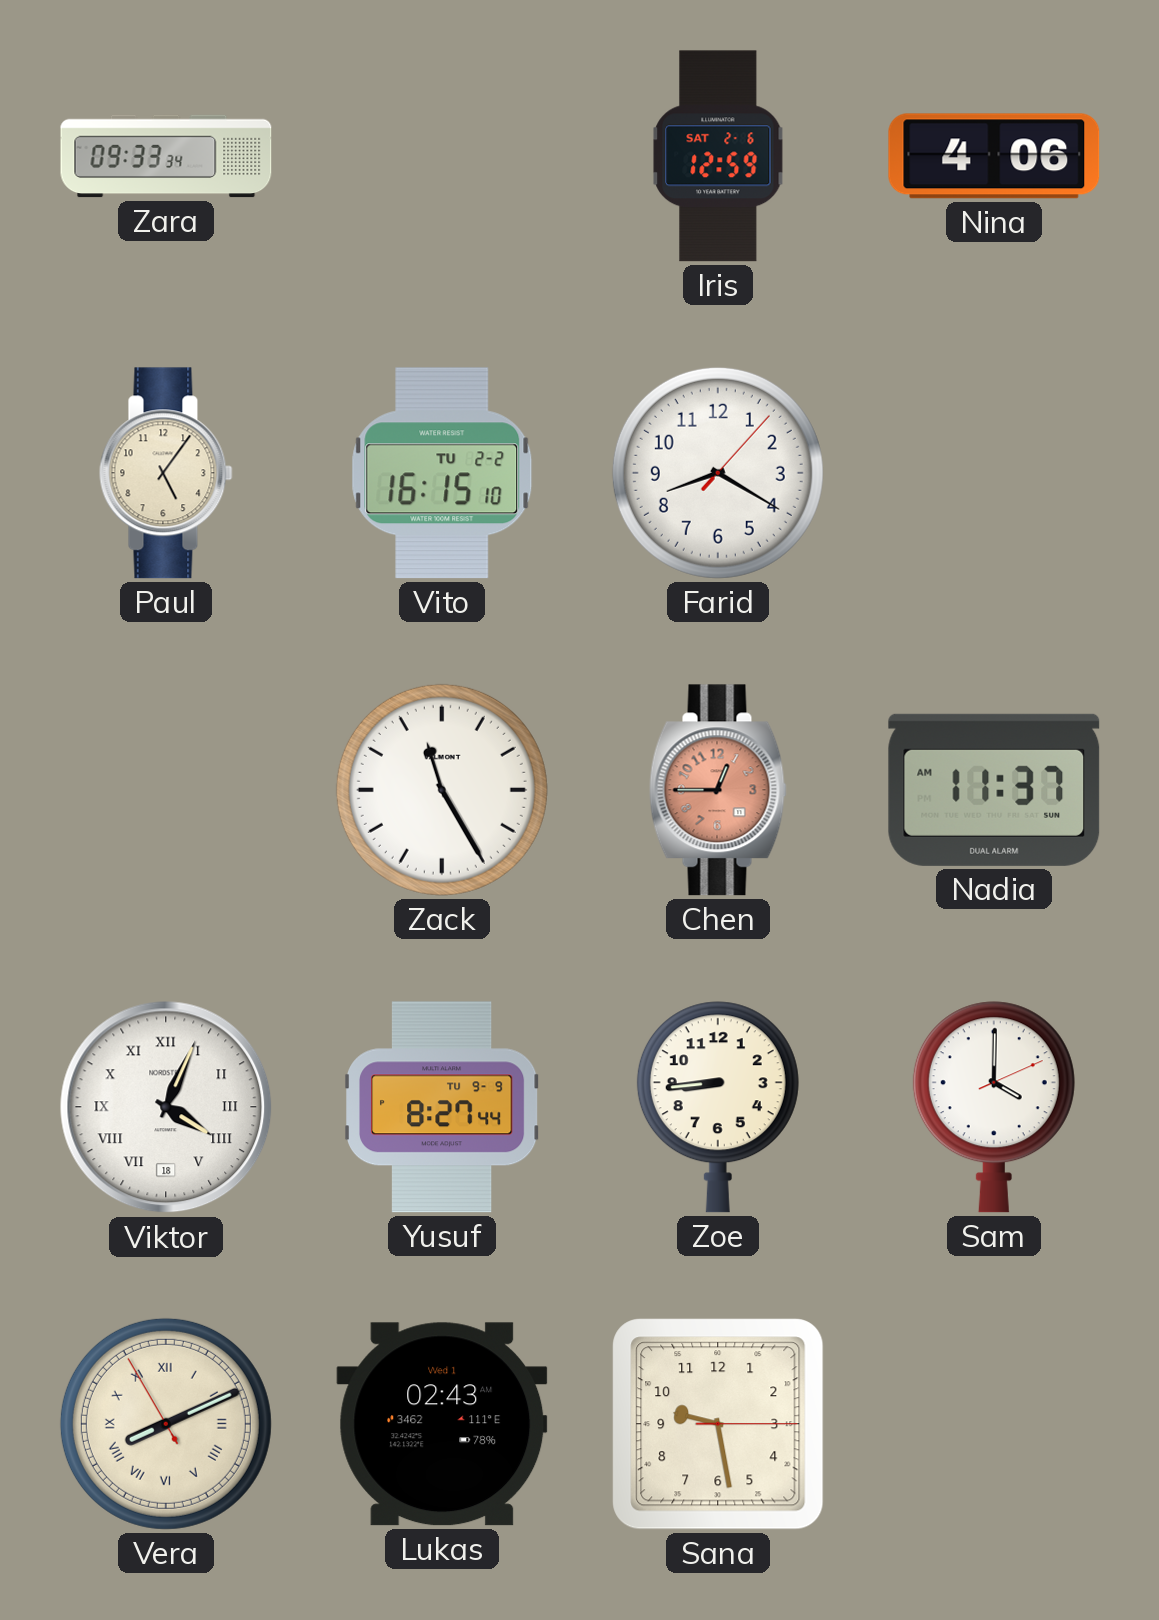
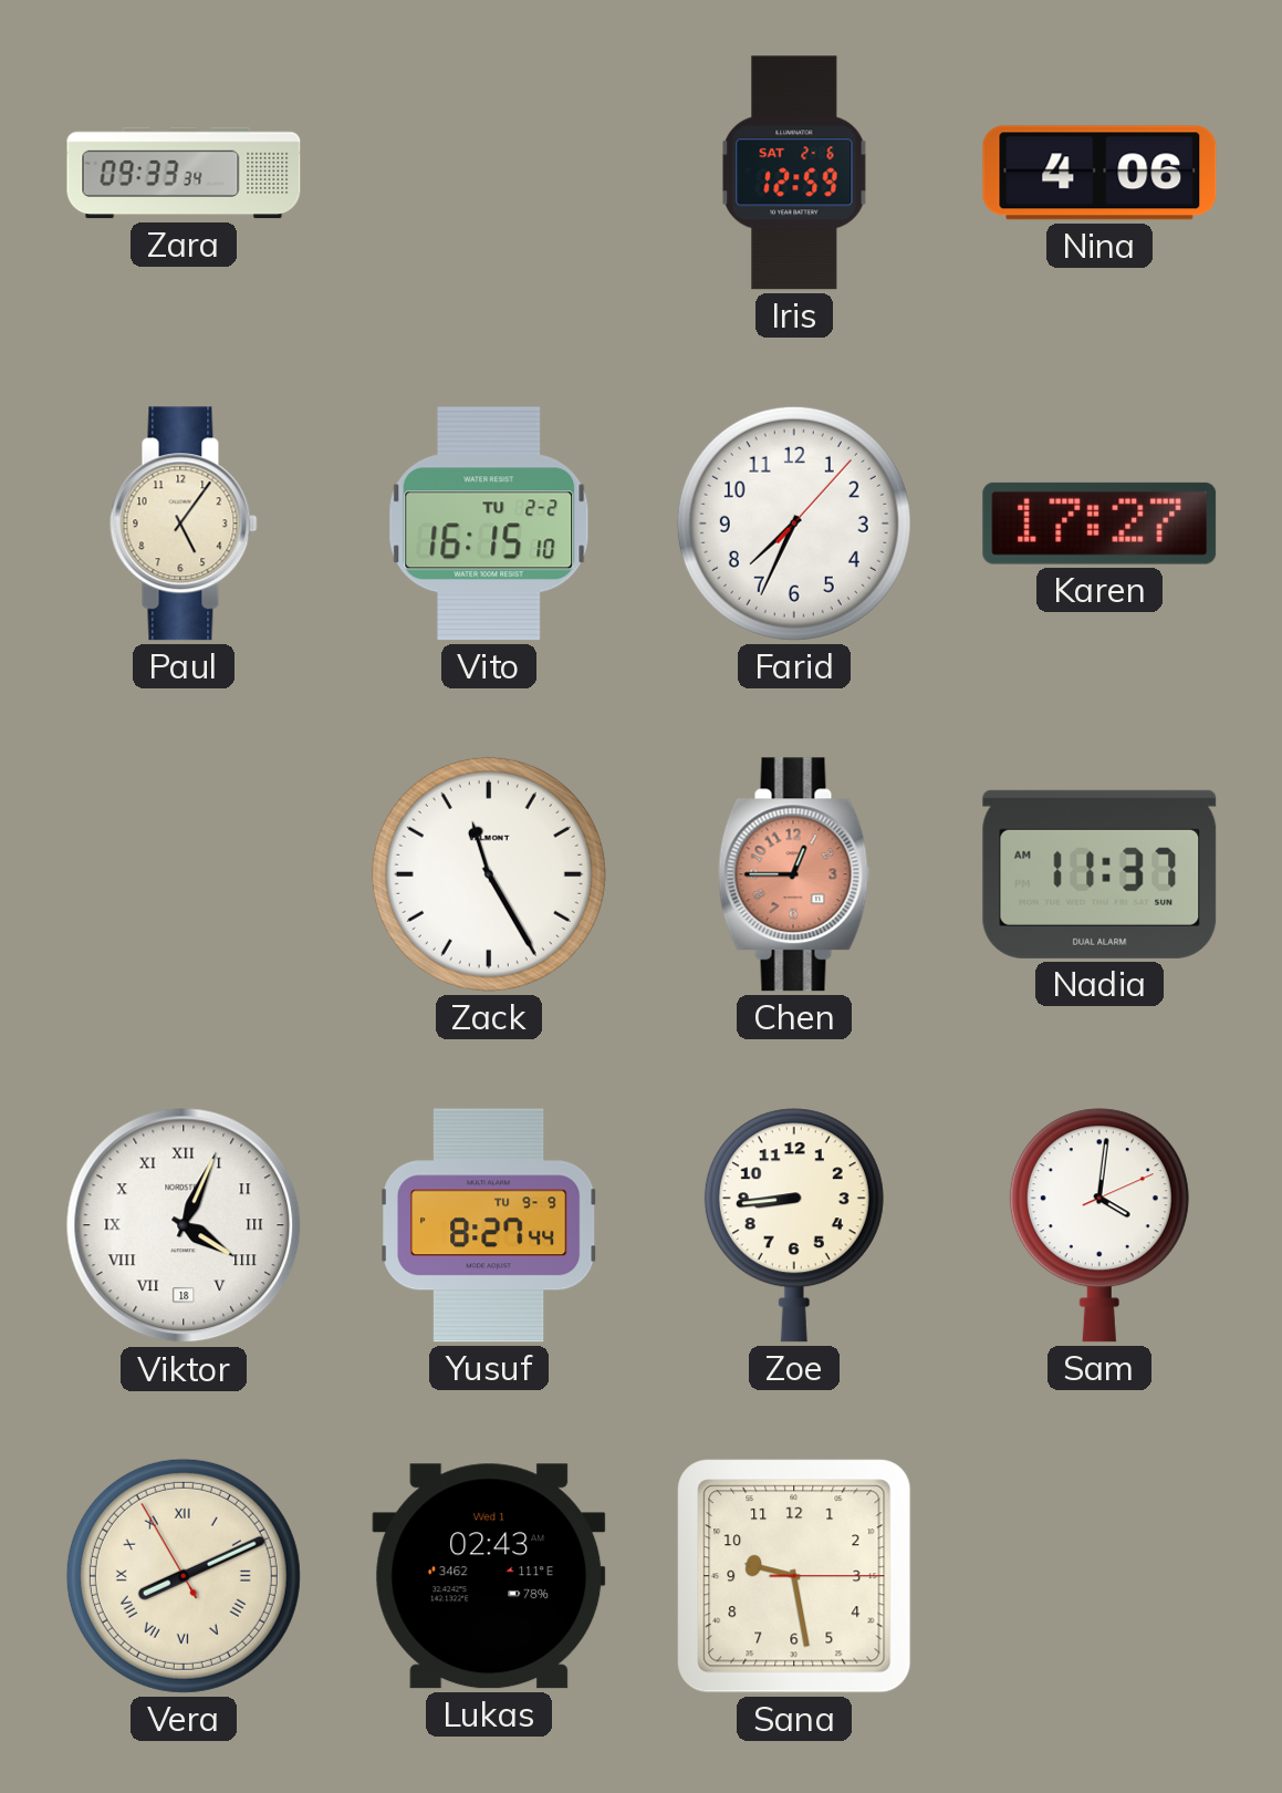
Farid: 8:20 -> 7:34 (794, 524)
Karen: none -> 17:27 (1099, 524)
Sam: 4:00 -> 4:01 (1099, 1225)
